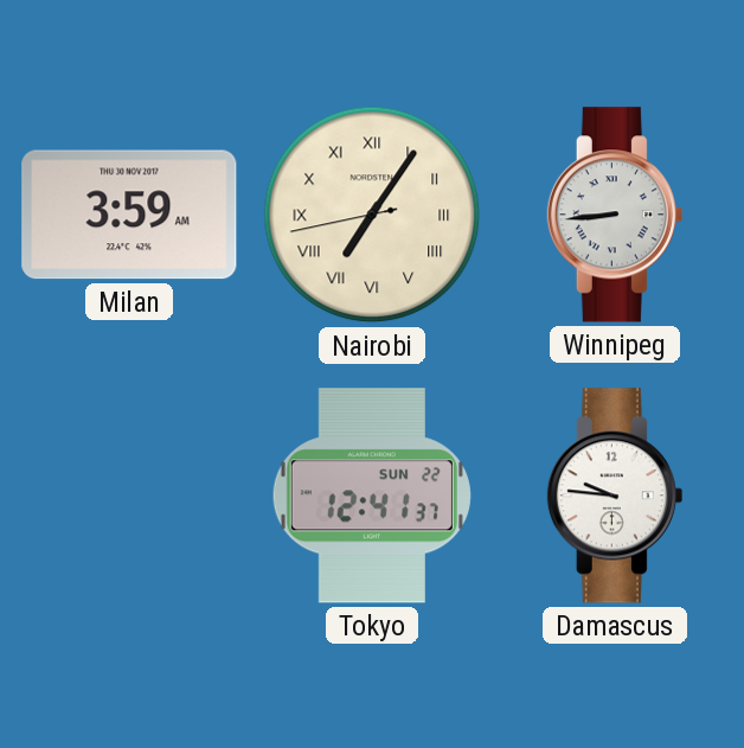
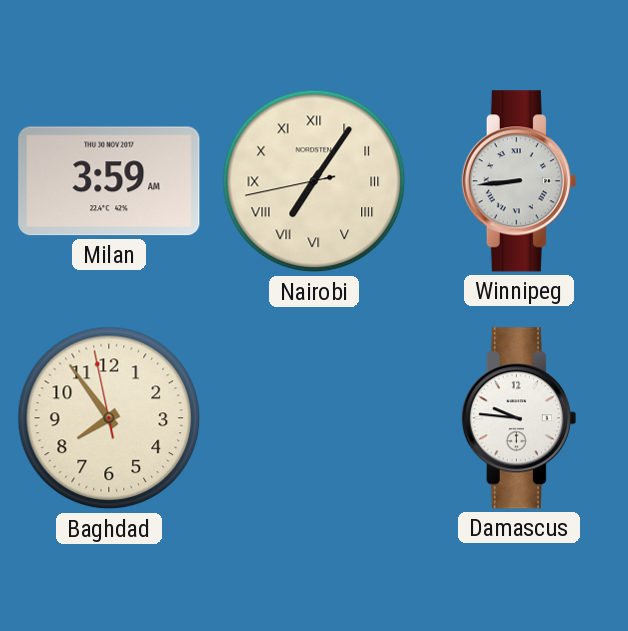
Baghdad: none -> 7:53 (109, 418)
Tokyo: 12:41 -> none (372, 496)
